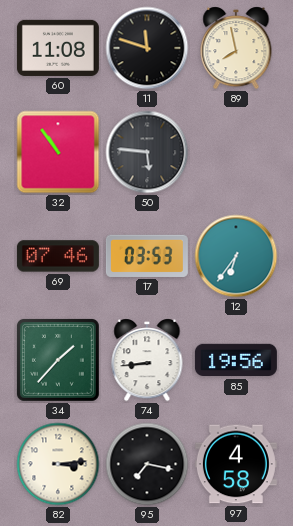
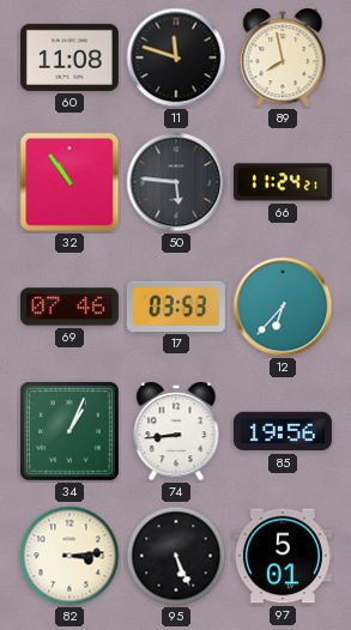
66: none -> 11:24 (283, 182)
12: 6:36 -> 6:37 (283, 307)
34: 1:37 -> 1:04 (69, 431)
95: 7:17 -> 5:26 (176, 556)
97: 4:58 -> 5:01 (283, 556)
